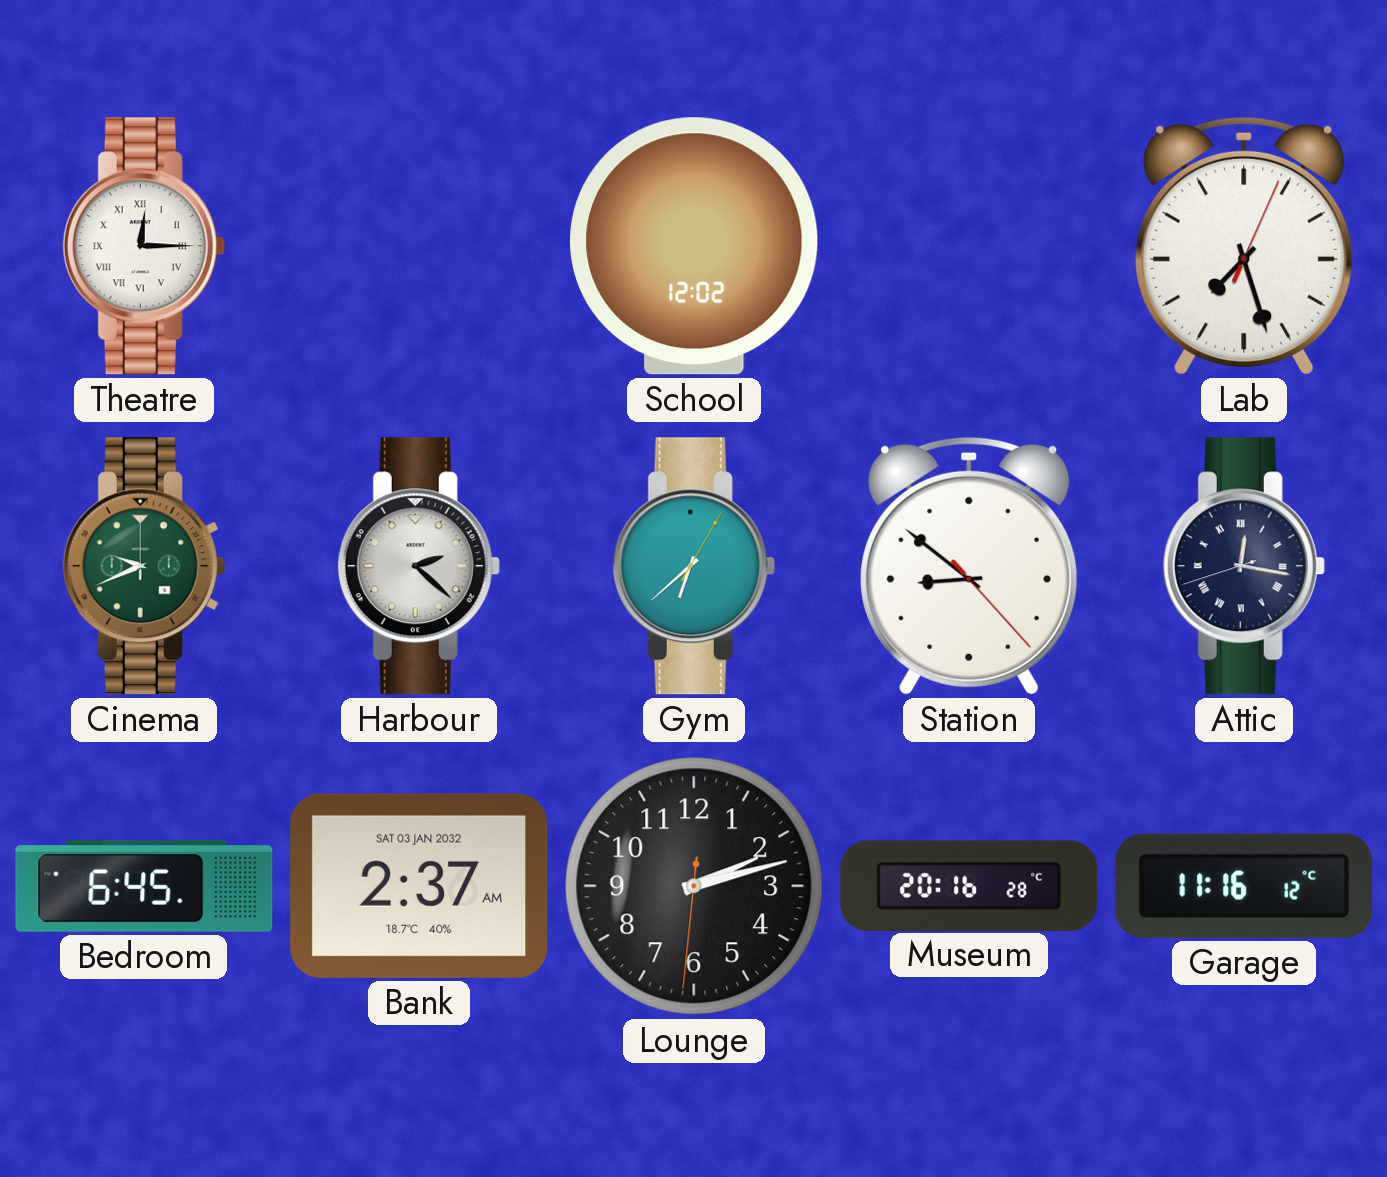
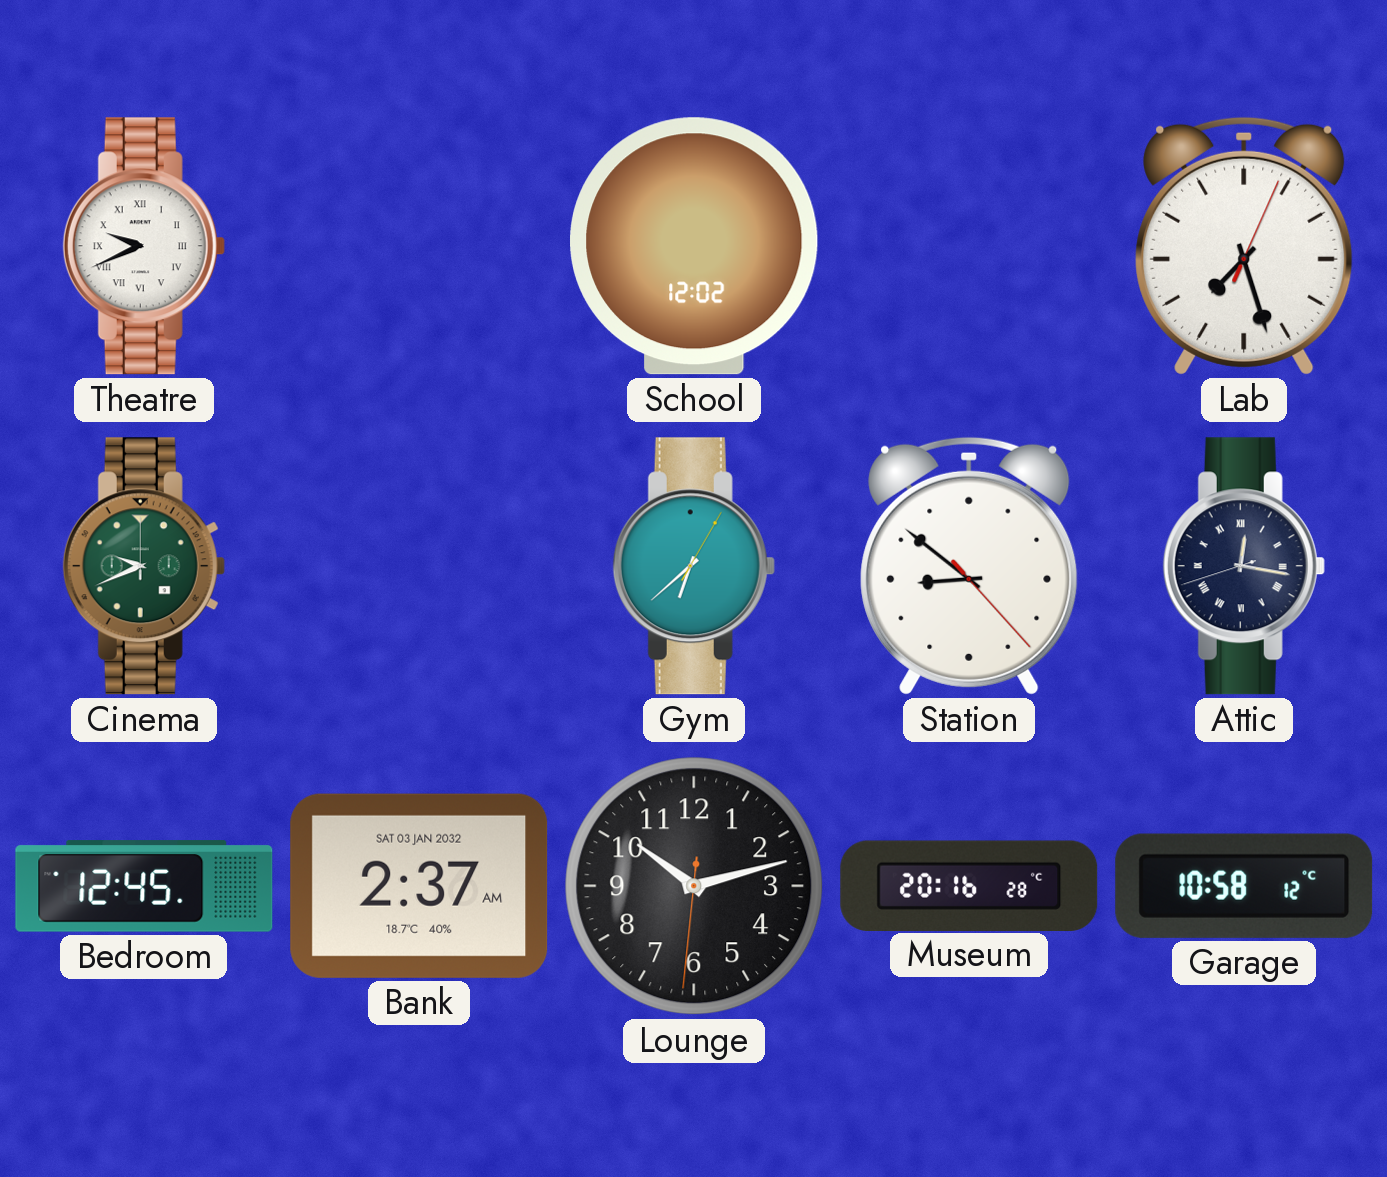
Theatre: 12:15 -> 9:41 (144, 246)
Harbour: 2:22 -> none (419, 566)
Bedroom: 6:45 -> 12:45 (144, 886)
Lounge: 2:12 -> 10:12 (694, 886)
Garage: 11:16 -> 10:58 (1244, 886)
